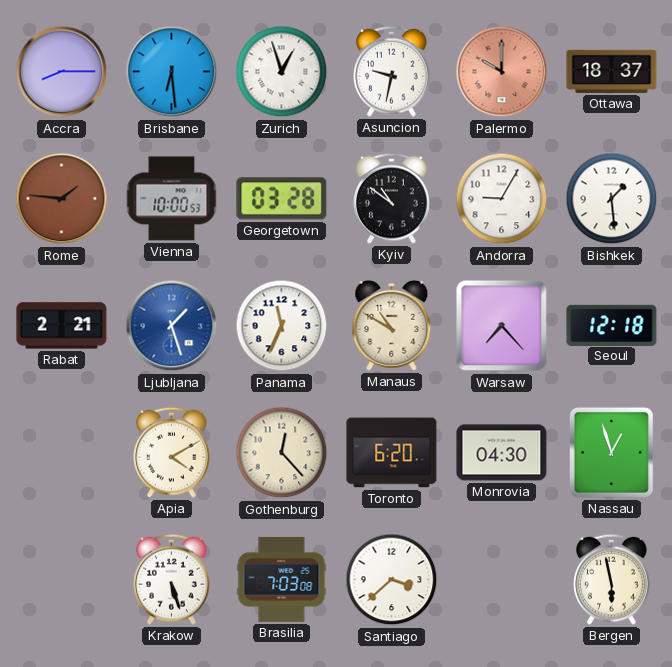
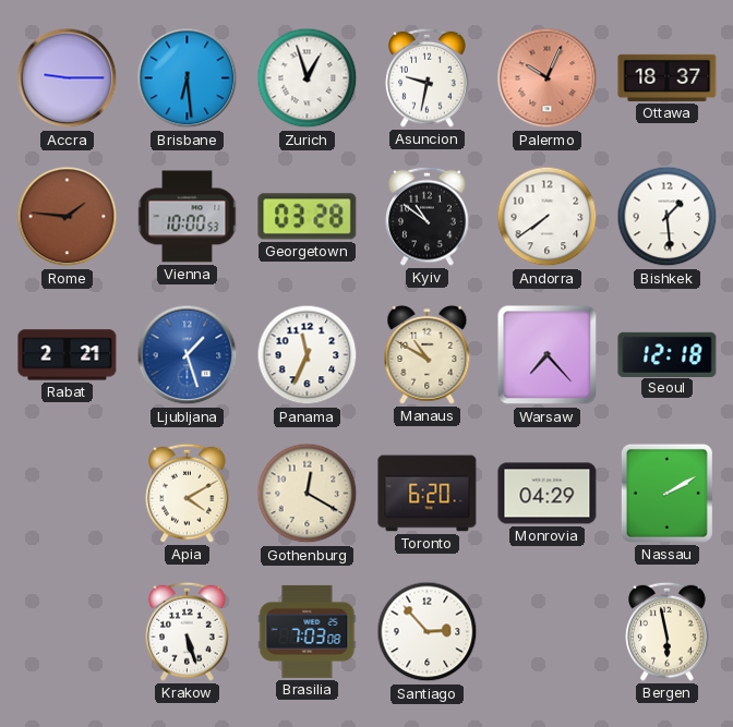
Accra: 8:15 -> 9:15 (68, 78)
Palermo: 10:00 -> 10:04 (548, 78)
Andorra: 9:05 -> 7:39 (548, 217)
Gothenburg: 12:23 -> 12:20 (308, 494)
Monrovia: 04:30 -> 04:29 (548, 494)
Nassau: 12:57 -> 2:10 (666, 493)
Santiago: 3:38 -> 2:53 (428, 632)
